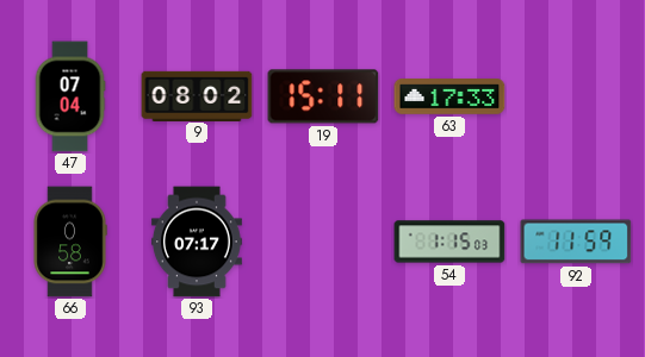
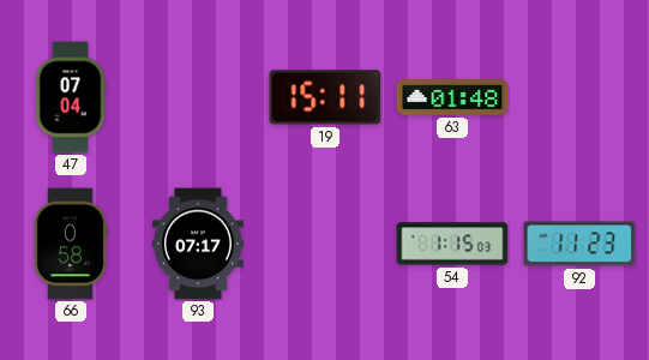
9: 08:02 -> none (197, 95)
63: 17:33 -> 01:48 (452, 97)
92: 11:59 -> 11:23 (579, 244)
